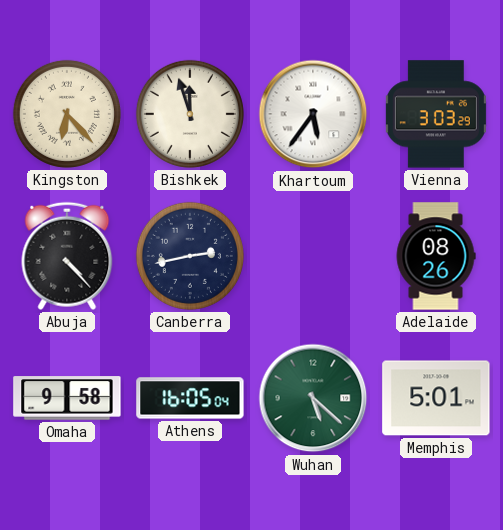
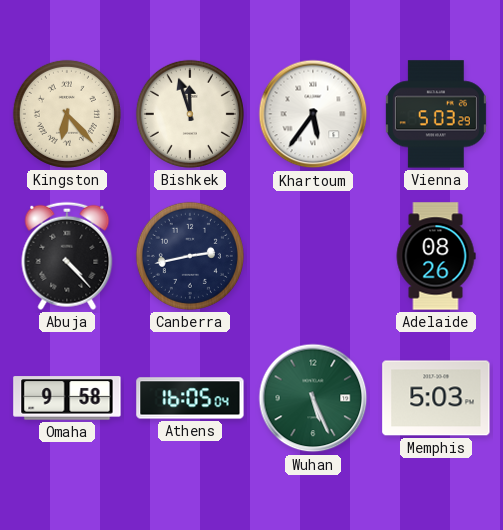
Vienna: 3:03 -> 5:03 (436, 114)
Wuhan: 5:22 -> 5:26 (313, 398)
Memphis: 5:01 -> 5:03 (436, 398)
